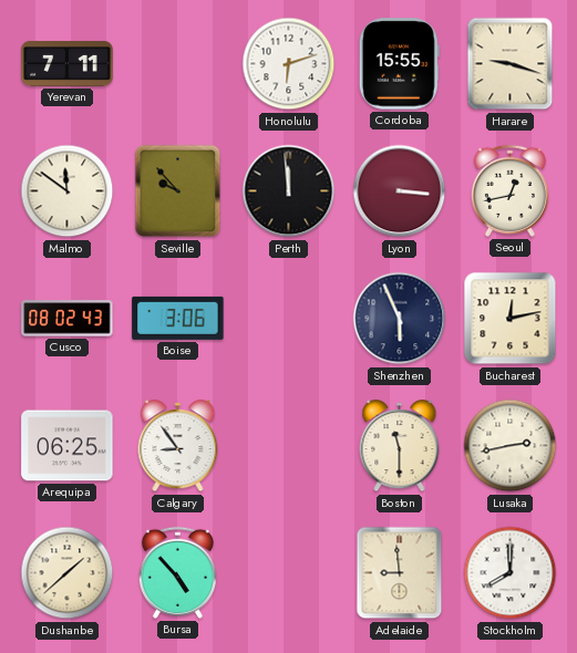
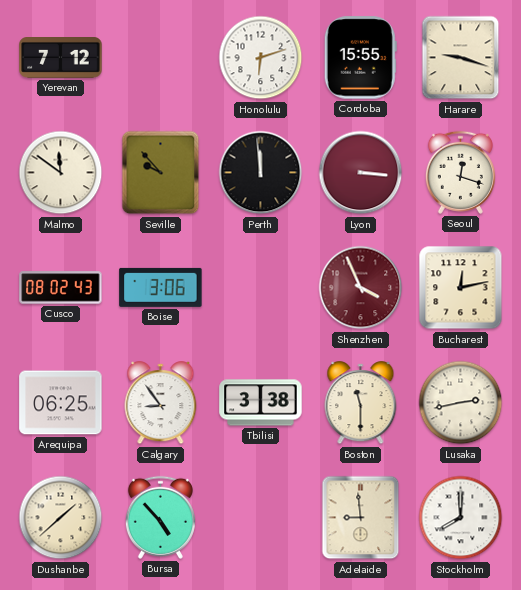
Yerevan: 7:11 -> 7:12 (61, 58)
Seoul: 12:43 -> 12:18 (460, 172)
Shenzhen: 5:56 -> 3:56 (361, 288)
Shenzhen dial: navy -> burgundy (361, 288)
Tbilisi: none -> 3:38 (261, 403)
